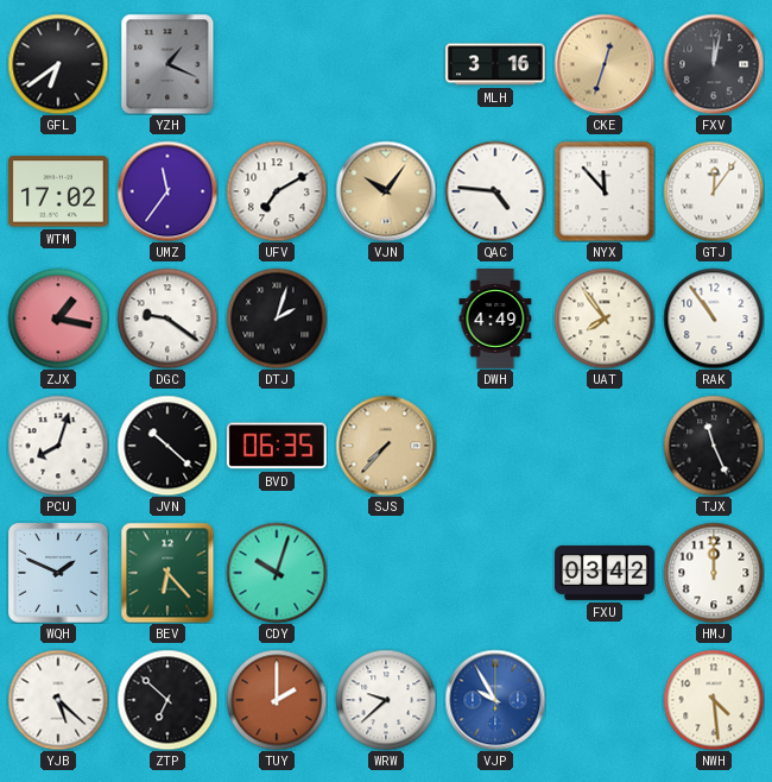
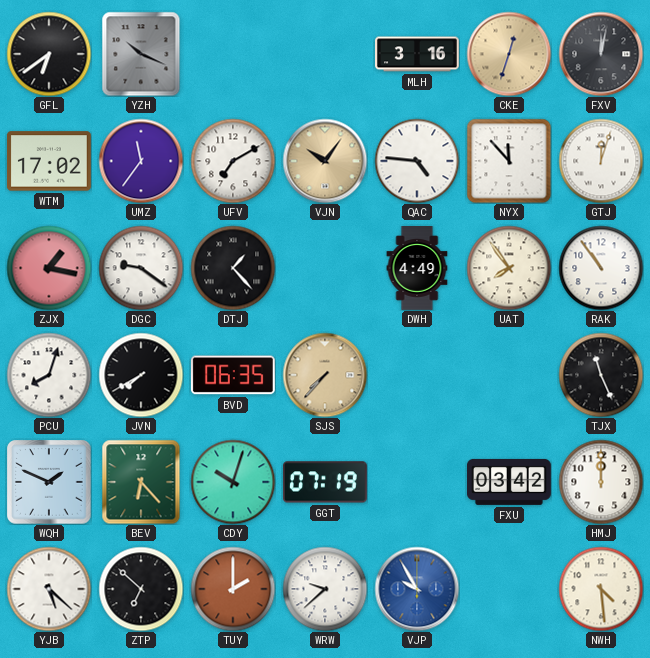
YZH: 1:19 -> 10:19 (141, 54)
GTJ: 12:06 -> 12:03 (601, 161)
DTJ: 2:03 -> 1:23 (233, 268)
JVN: 10:22 -> 7:40 (141, 375)
GGT: none -> 07:19 (325, 482)
